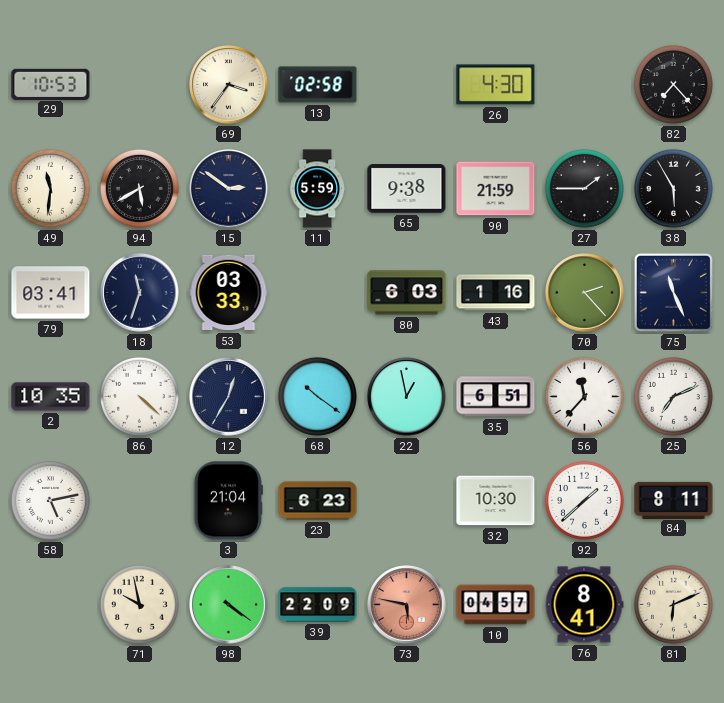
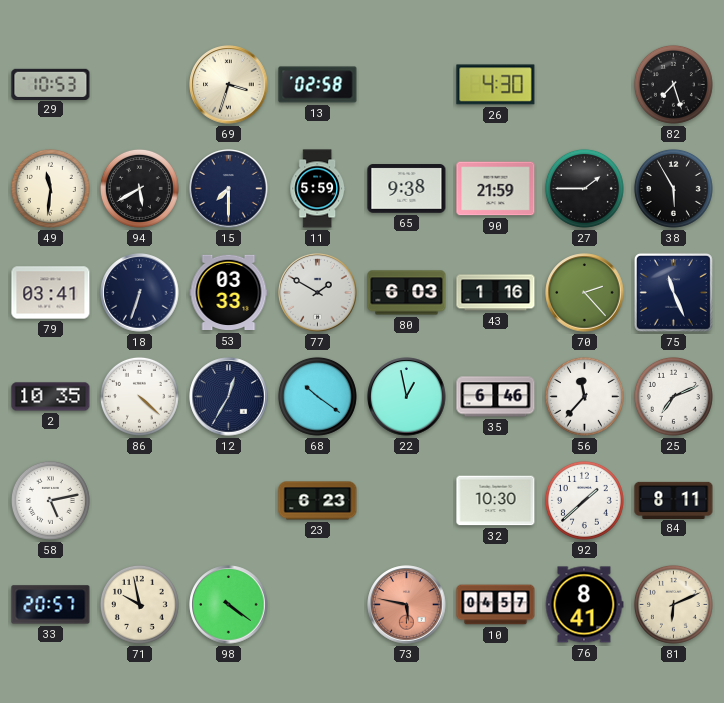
69: 3:36 -> 3:33 (229, 85)
82: 7:23 -> 7:27 (673, 84)
15: 2:51 -> 7:30 (229, 189)
18: 11:33 -> 6:33 (140, 293)
77: none -> 1:50 (318, 293)
35: 6:51 -> 6:46 (496, 397)
3: 21:04 -> none (228, 501)
33: none -> 20:57 (51, 605)
39: 22:09 -> none (318, 605)
